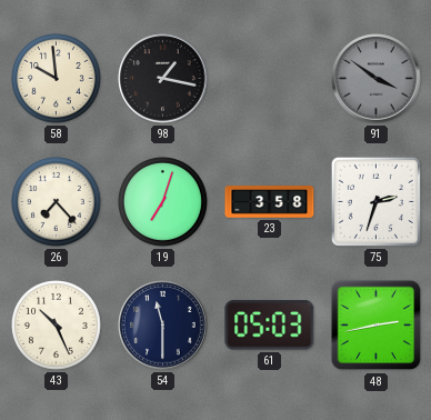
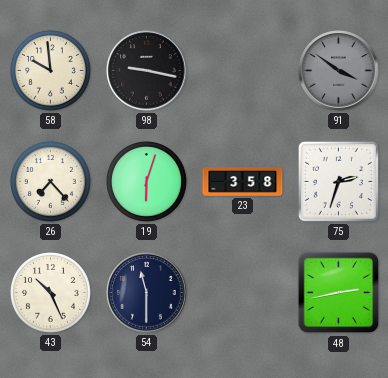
98: 1:17 -> 9:17 (147, 71)
19: 7:03 -> 6:03 (147, 182)
61: 05:03 -> none (270, 326)
